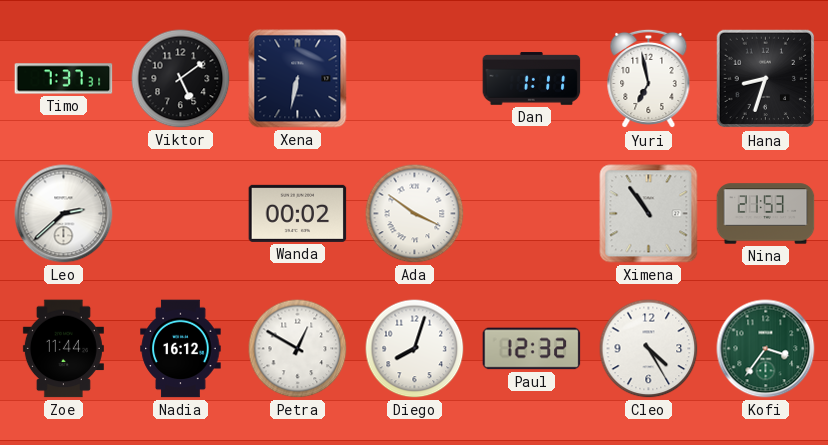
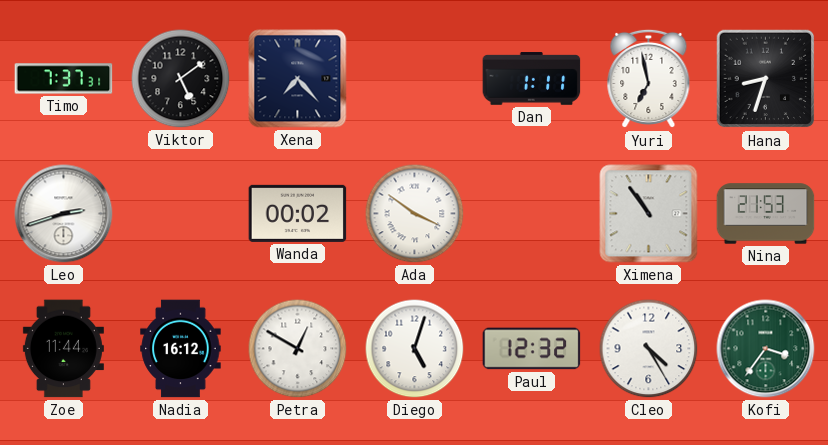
Xena: 6:32 -> 7:23 (298, 79)
Leo: 2:38 -> 2:42 (64, 214)
Diego: 8:03 -> 5:03 (415, 349)
